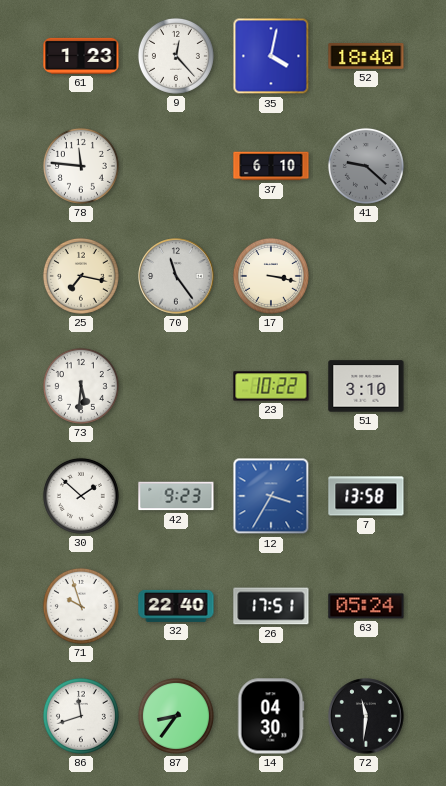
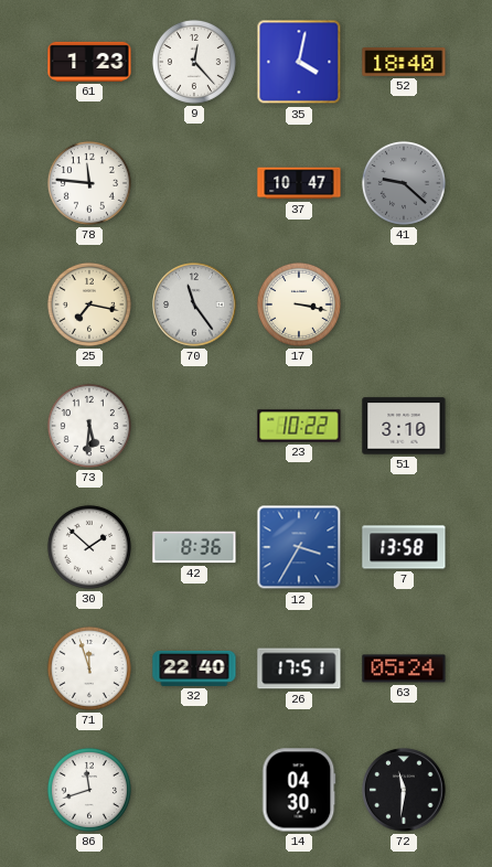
37: 6:10 -> 10:47 (299, 183)
42: 9:23 -> 8:36 (194, 547)
71: 9:57 -> 11:57 (89, 668)
87: 8:36 -> none (176, 716)
